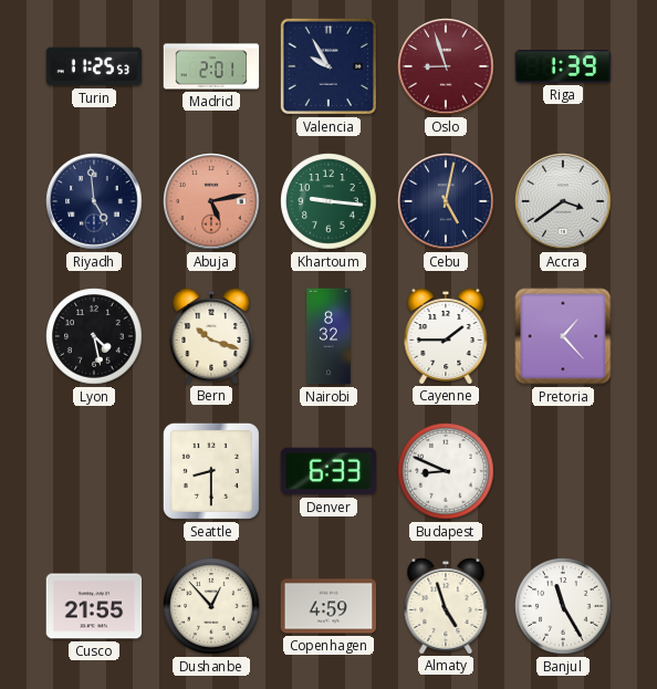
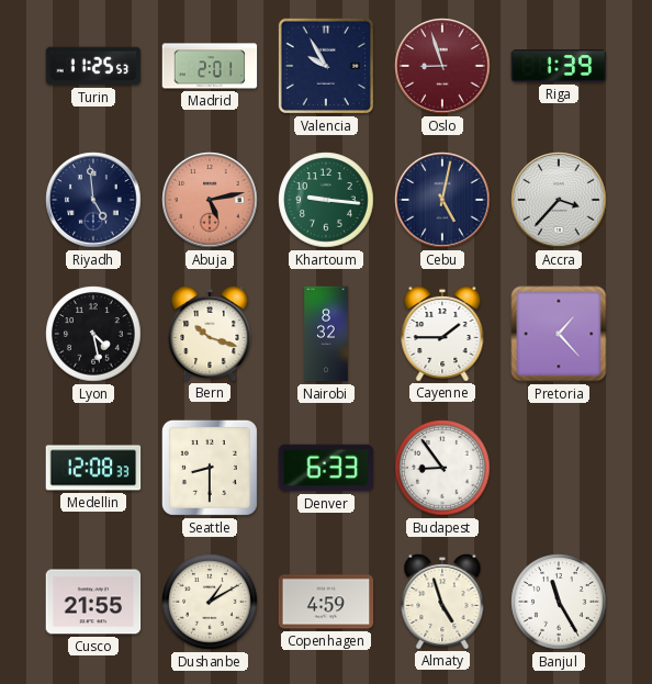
Accra: 3:39 -> 3:37 (559, 200)
Medellin: none -> 12:08 (93, 468)
Budapest: 8:49 -> 8:54 (442, 468)
Dushanbe: 12:53 -> 1:10 (210, 602)
